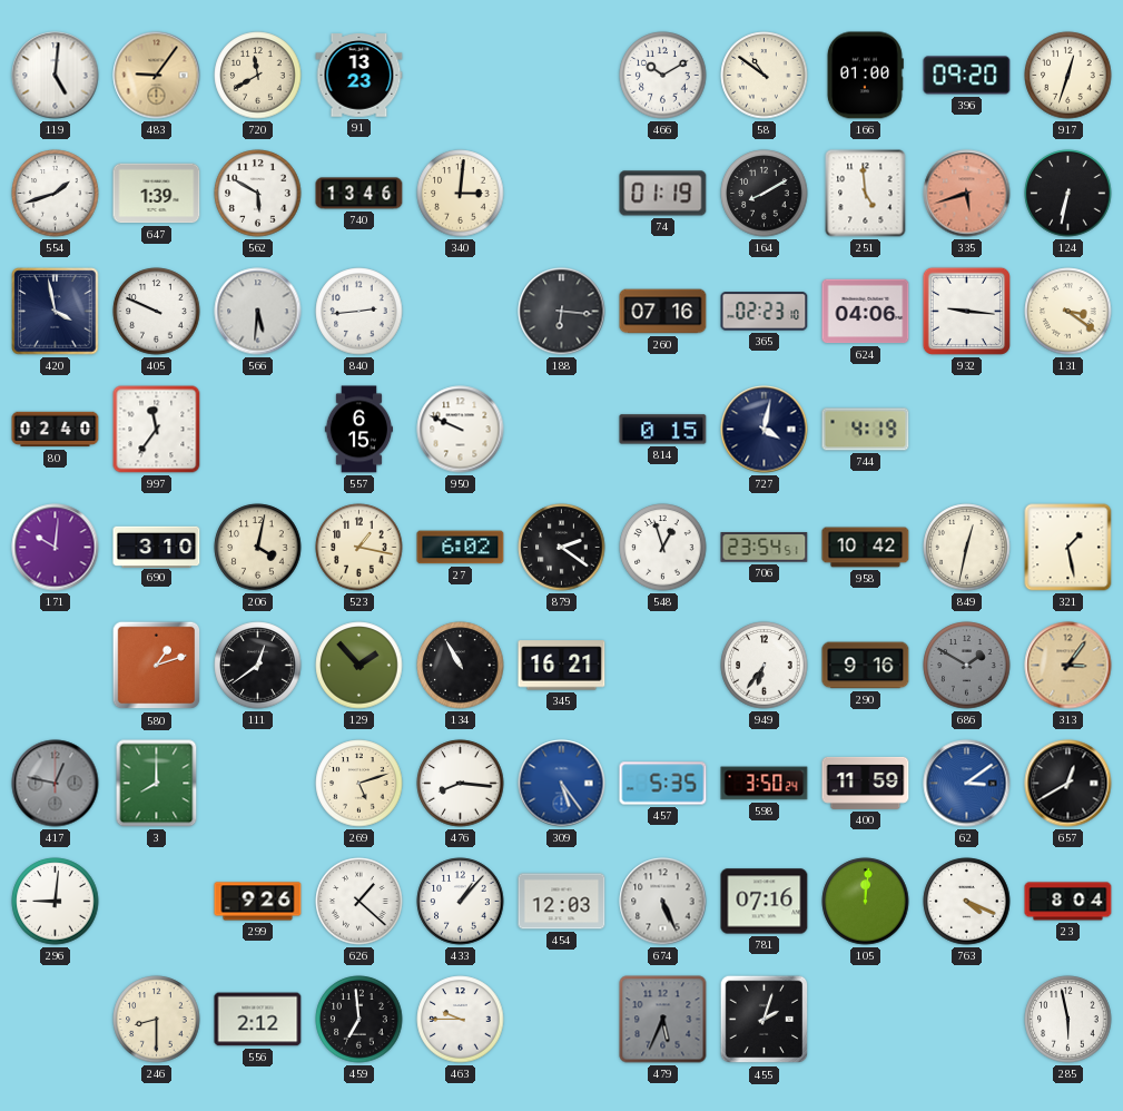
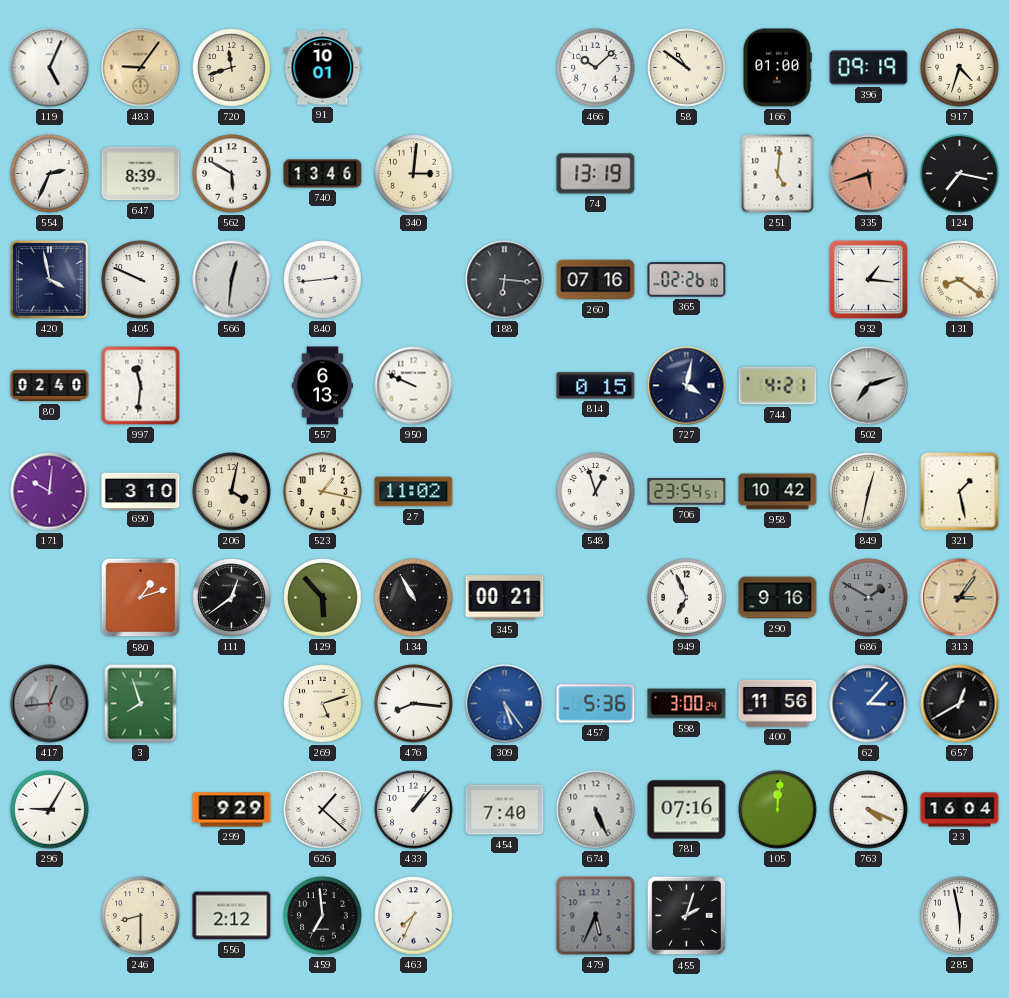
119: 5:01 -> 5:04 (50, 68)
720: 11:40 -> 11:42 (232, 68)
91: 13:23 -> 10:01 (323, 68)
466: 10:10 -> 10:08 (596, 68)
396: 09:20 -> 09:19 (869, 68)
917: 12:33 -> 4:33 (960, 68)
554: 1:42 -> 2:34 (50, 174)
647: 1:39 -> 8:39 (141, 174)
74: 01:19 -> 13:19 (596, 174)
164: 8:10 -> none (765, 194)
251: 4:59 -> 5:01 (778, 174)
124: 6:32 -> 7:17 (960, 174)
566: 5:31 -> 12:31 (232, 280)
365: 02:23 -> 02:26 (687, 280)
624: 04:06 -> none (866, 312)
932: 9:16 -> 1:16 (868, 279)
131: 3:21 -> 8:21 (960, 280)
997: 11:36 -> 11:31 (141, 386)
557: 6:15 -> 6:13 (322, 386)
744: 4:19 -> 4:21 (778, 386)
502: none -> 7:12 (869, 386)
27: 6:02 -> 11:02 (414, 492)
879: 2:21 -> none (562, 548)
129: 1:53 -> 5:53 (323, 598)
345: 16:21 -> 00:21 (505, 598)
949: 6:36 -> 6:56 (687, 598)
417: 12:47 -> 12:44 (50, 704)
3: 8:00 -> 7:57 (141, 704)
457: 5:35 -> 5:36 (596, 704)
598: 3:50 -> 3:00 (687, 704)
400: 11:59 -> 11:56 (778, 703)
62: 3:09 -> 3:07 (869, 704)
296: 9:01 -> 9:05 (50, 810)
299: 9:26 -> 9:29 (232, 810)
454: 12:03 -> 7:40 (505, 810)
23: 8:04 -> 16:04 (960, 810)
463: 9:45 -> 7:34 (414, 916)
